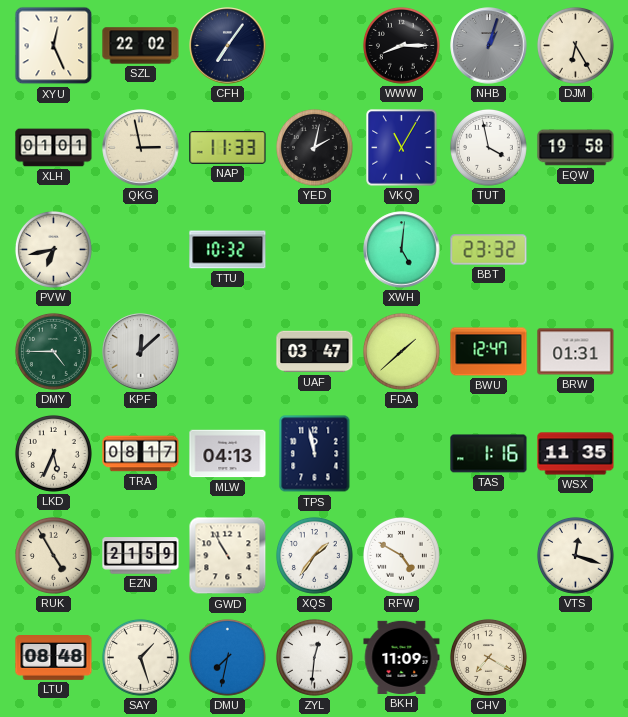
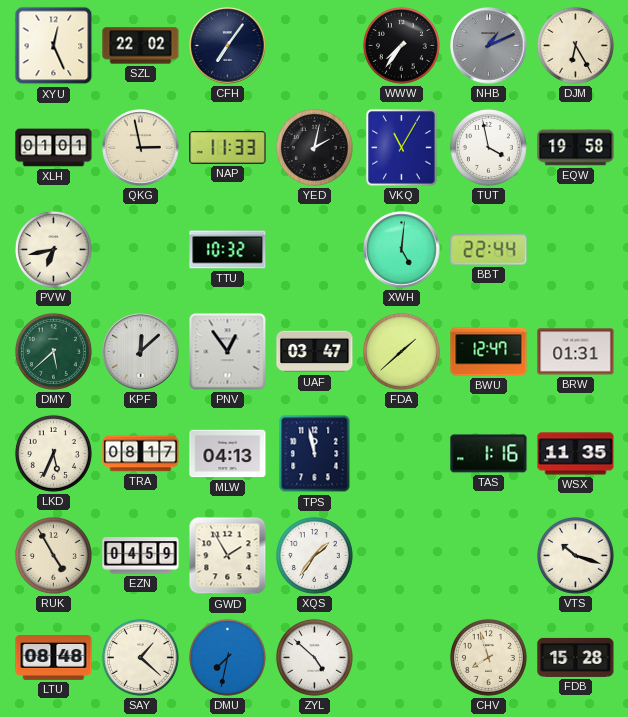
WWW: 8:15 -> 7:36 (401, 45)
NHB: 1:03 -> 1:11 (489, 46)
BBT: 23:32 -> 22:44 (489, 250)
DMY: 4:45 -> 5:38 (53, 351)
PNV: none -> 12:54 (228, 352)
EZN: 21:59 -> 04:59 (141, 556)
GWD: 10:55 -> 1:55 (228, 556)
RFW: 4:50 -> none (401, 555)
VTS: 12:18 -> 10:18 (575, 555)
SAY: 1:27 -> 1:22 (140, 657)
ZYL: 12:31 -> 4:52 (314, 657)
BKH: 11:09 -> none (402, 657)
CHV: 7:20 -> 7:57 (488, 657)
FDB: none -> 15:28 (576, 657)
